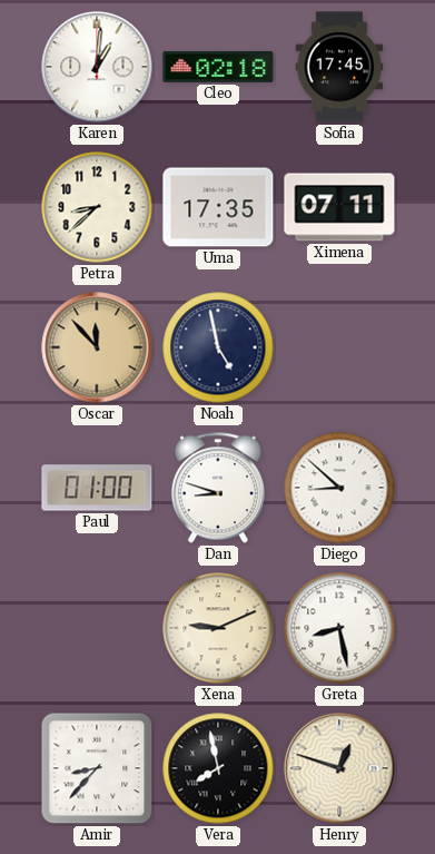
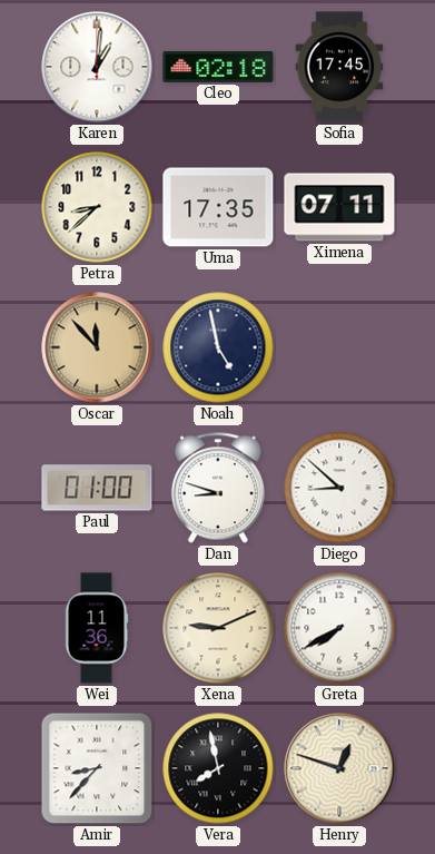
Wei: none -> 11:36 (97, 628)
Greta: 8:28 -> 7:40 (339, 628)
